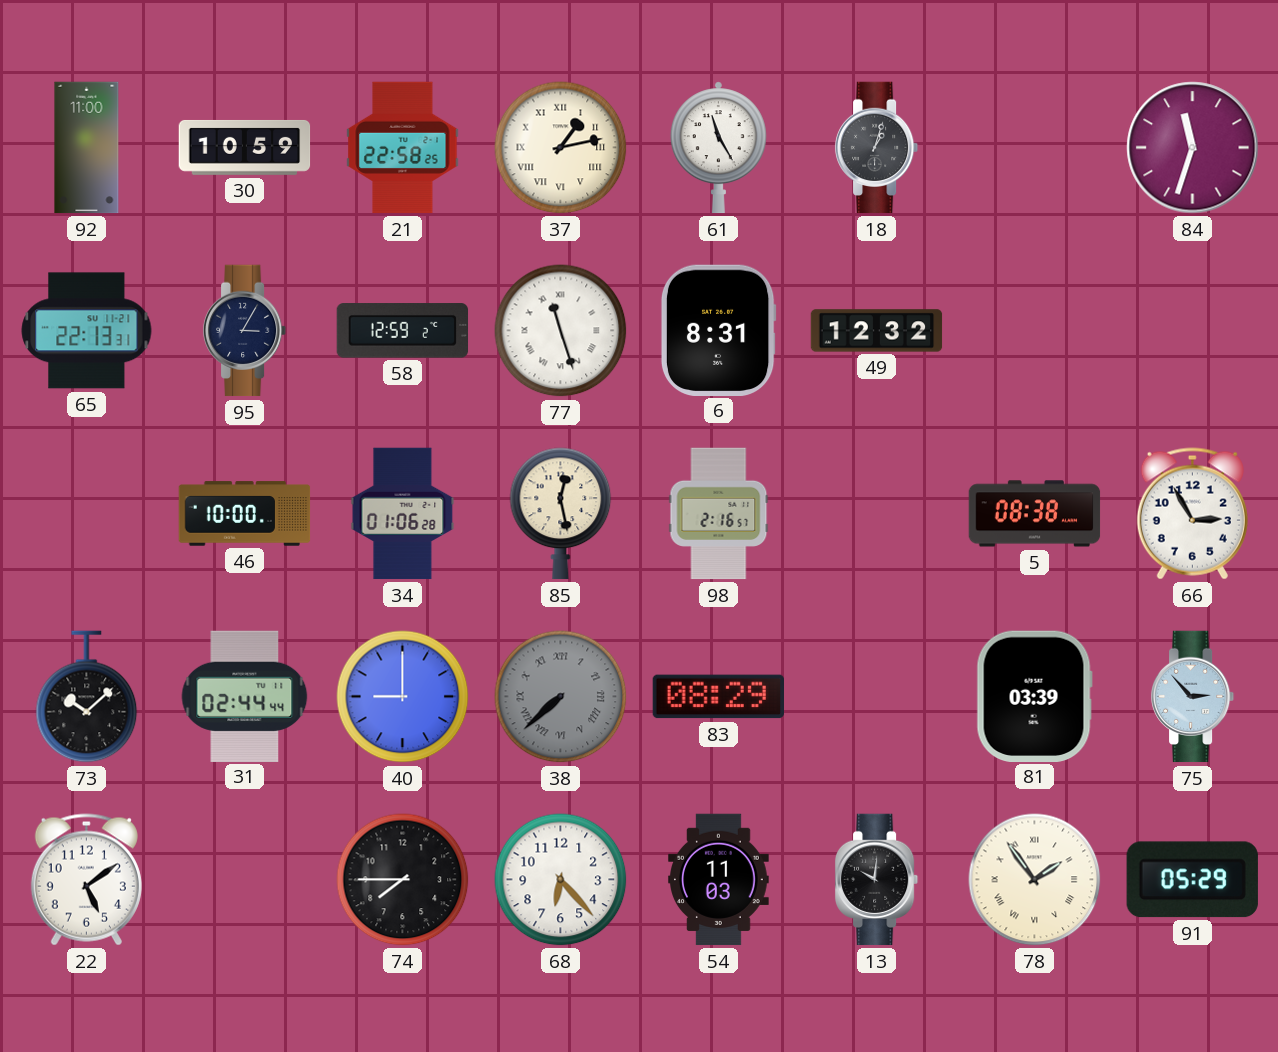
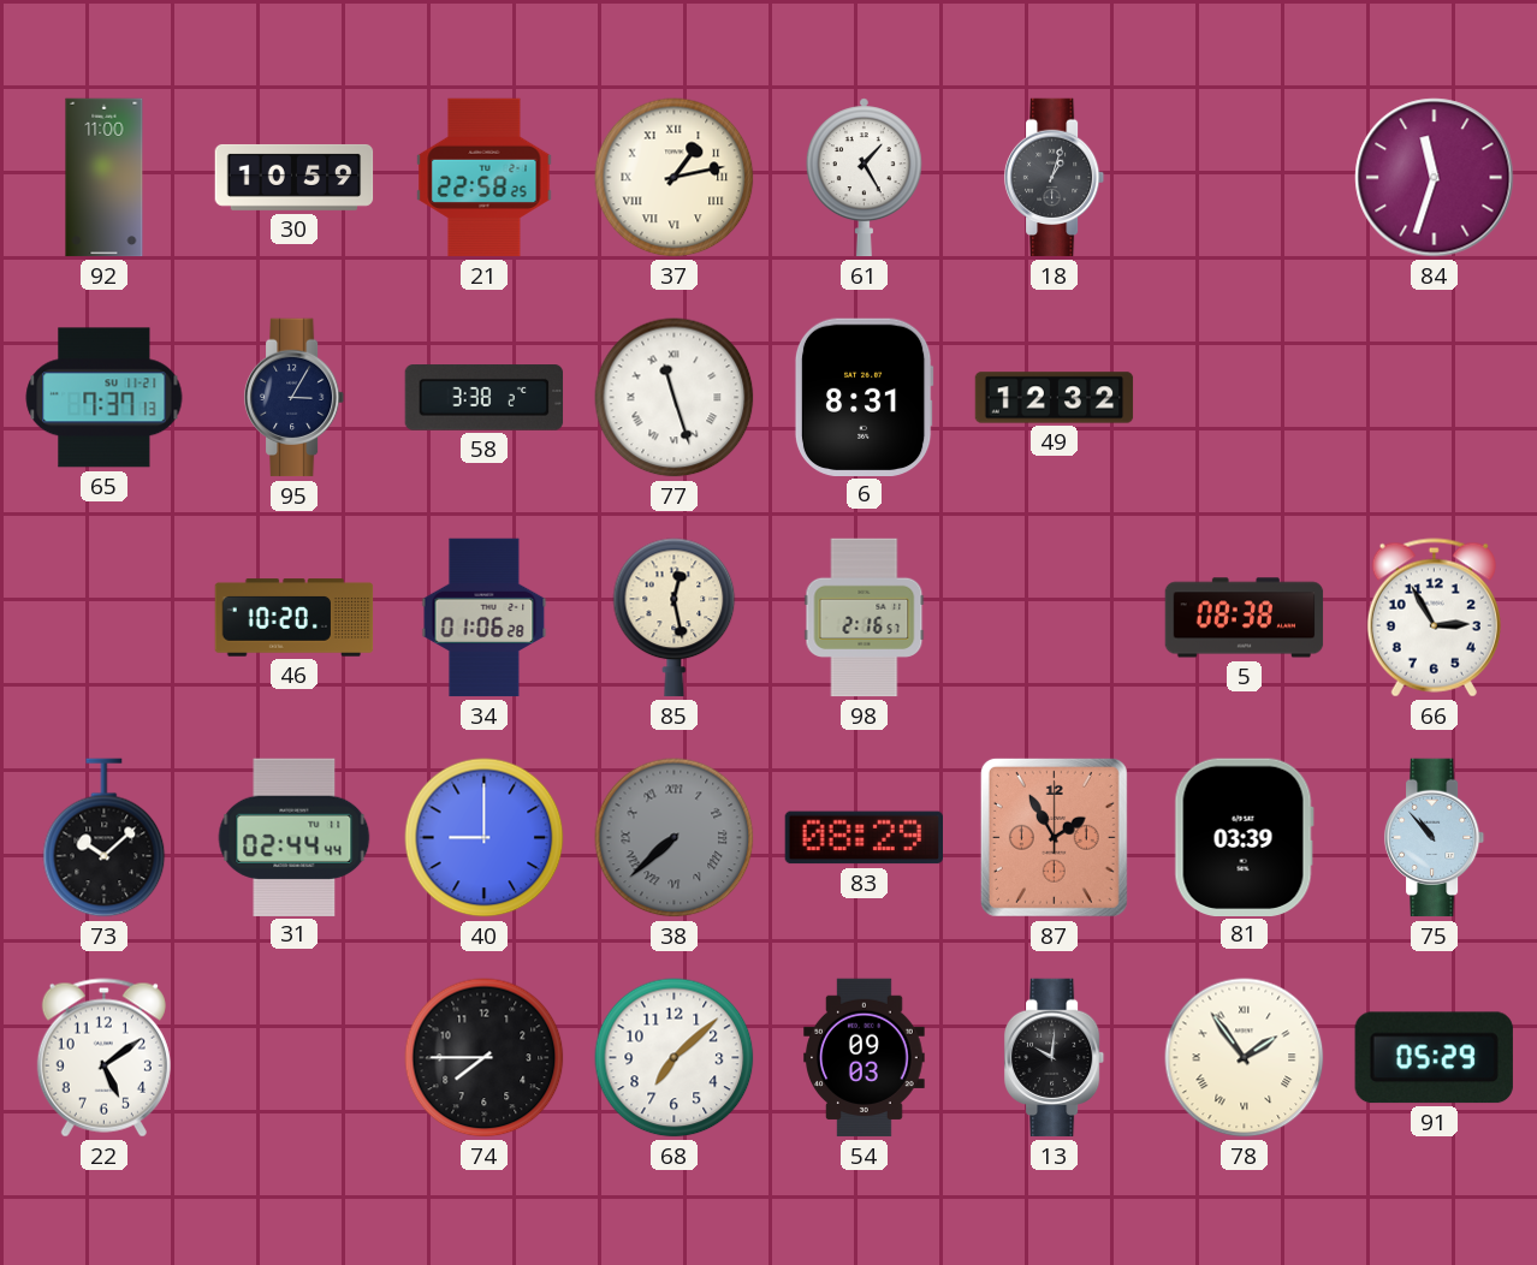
61: 11:25 -> 1:25 (864, 178)
65: 22:13 -> 7:37 (105, 398)
58: 12:59 -> 3:38 (485, 398)
46: 10:00 -> 10:20 (295, 618)
87: none -> 1:55 (1054, 837)
75: 2:53 -> 10:53 (1435, 838)
68: 6:23 -> 7:08 (675, 1058)
54: 11:03 -> 09:03 (865, 1058)
